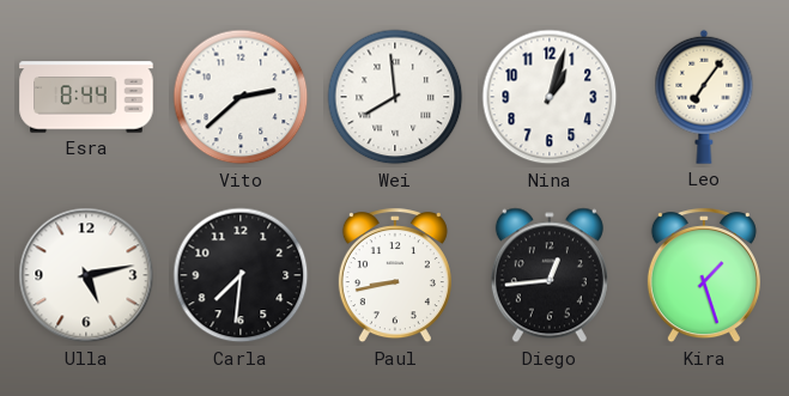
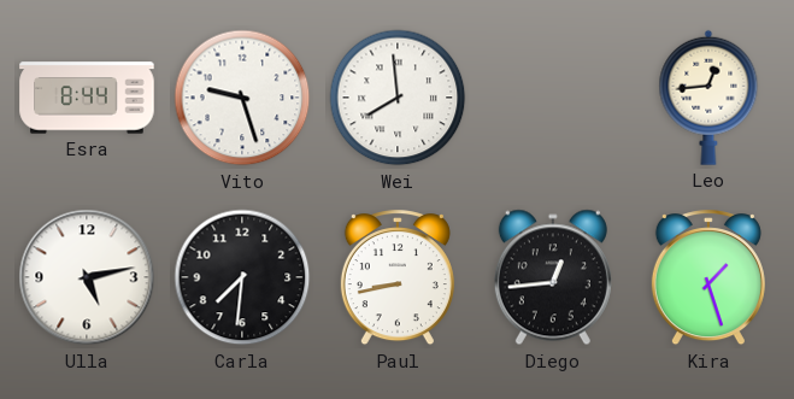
Vito: 2:38 -> 9:27 (242, 98)
Nina: 1:03 -> none (550, 97)
Leo: 7:06 -> 12:44 (708, 98)
